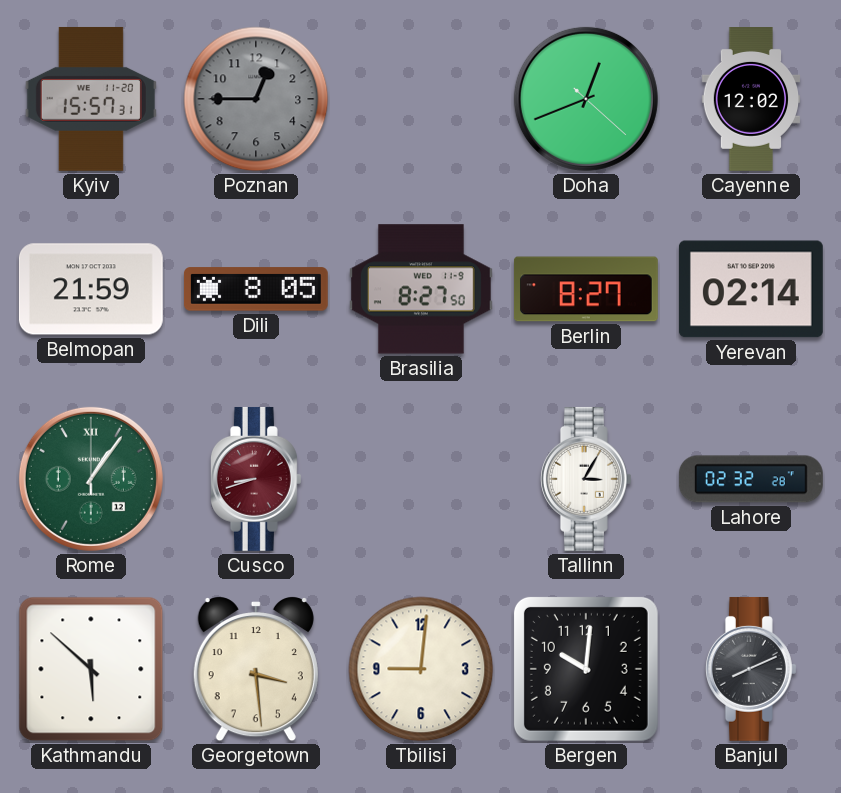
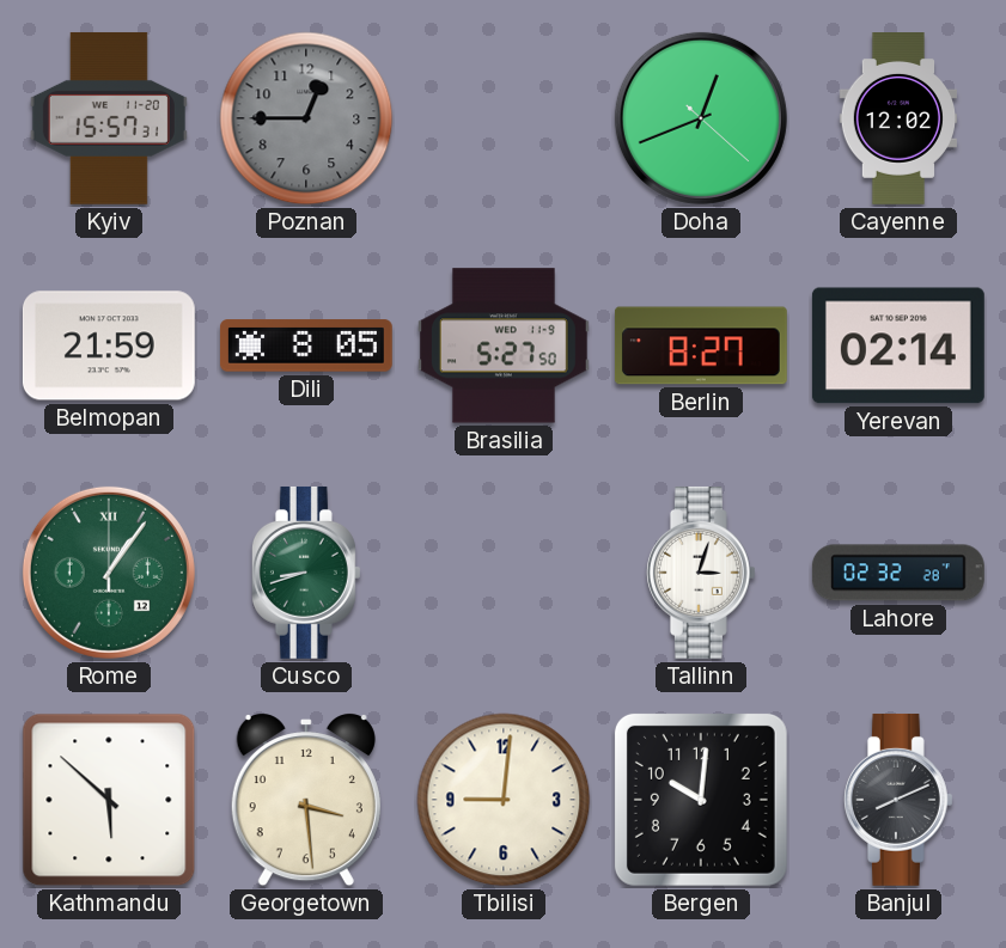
Brasilia: 8:27 -> 5:27 (504, 345)
Cusco dial: burgundy -> green (306, 573)
Tallinn: 3:05 -> 3:03 (701, 573)
